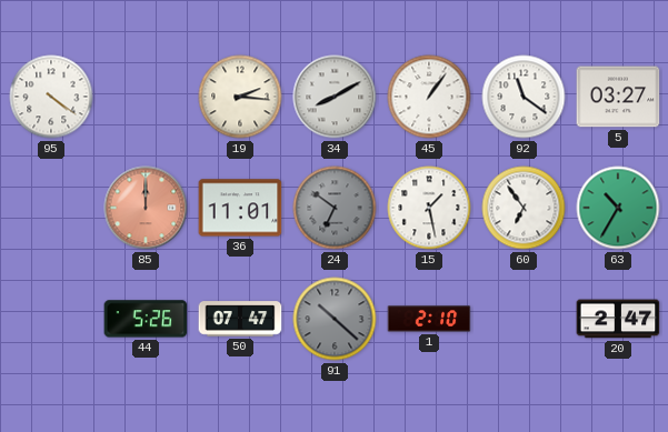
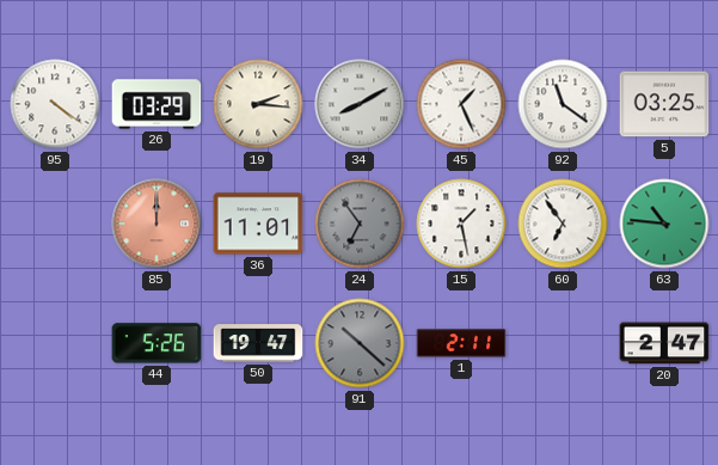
26: none -> 03:29 (157, 104)
45: 1:06 -> 1:26 (461, 104)
5: 03:27 -> 03:25 (664, 104)
24: 6:51 -> 6:54 (360, 224)
63: 10:35 -> 10:46 (664, 224)
50: 07:47 -> 19:47 (258, 343)
1: 2:10 -> 2:11 (461, 343)
